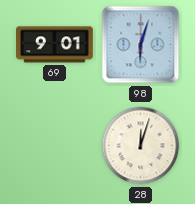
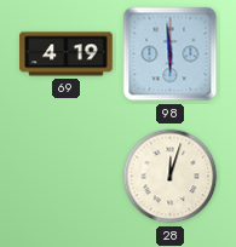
69: 9:01 -> 4:19 (67, 54)
98: 6:03 -> 5:59 (171, 54)
